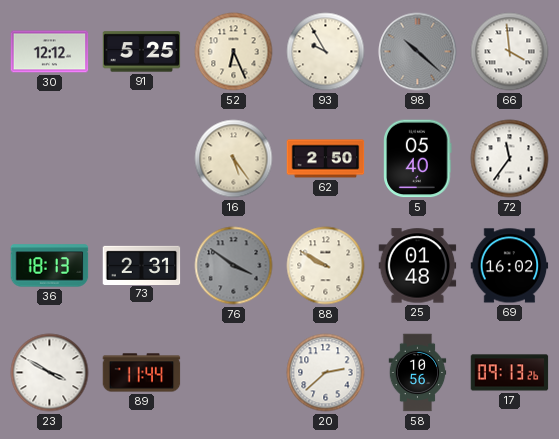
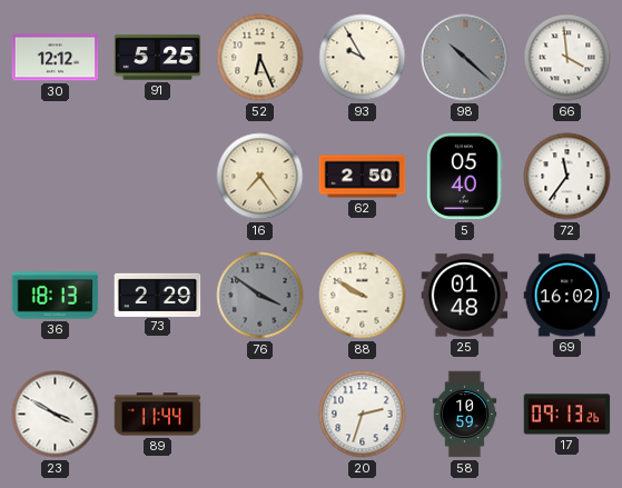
16: 5:24 -> 7:24 (260, 177)
73: 2:31 -> 2:29 (158, 295)
20: 2:38 -> 2:33 (363, 415)
58: 10:56 -> 10:59 (465, 415)
